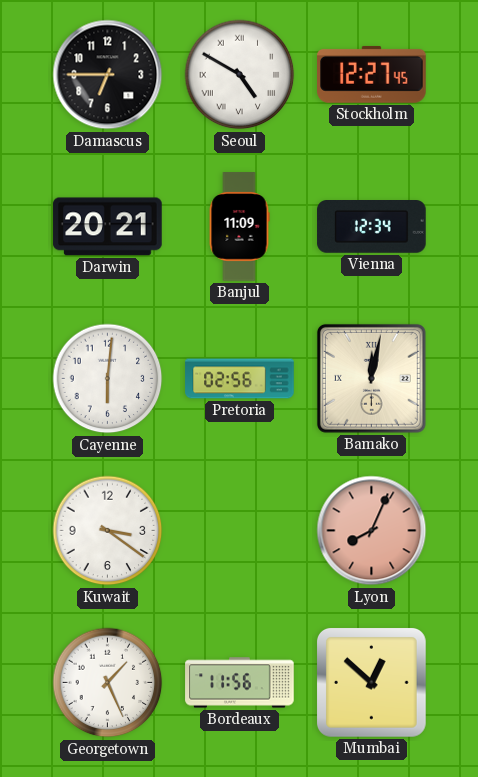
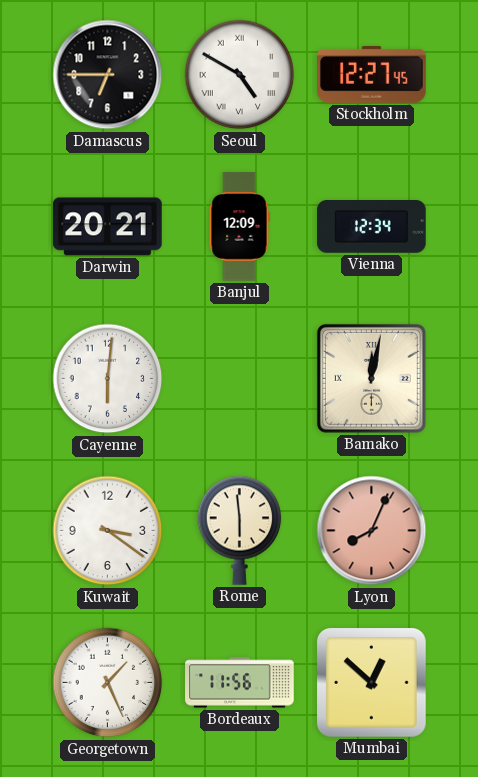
Banjul: 11:09 -> 12:09 (239, 227)
Pretoria: 02:56 -> none (240, 379)
Rome: none -> 5:59 (240, 530)
